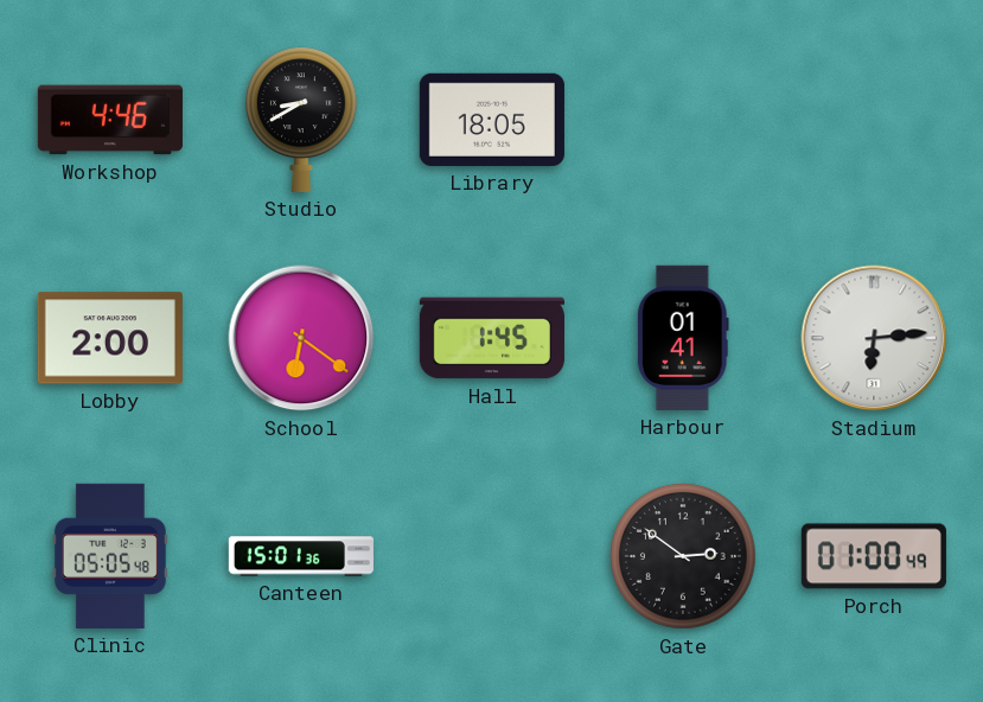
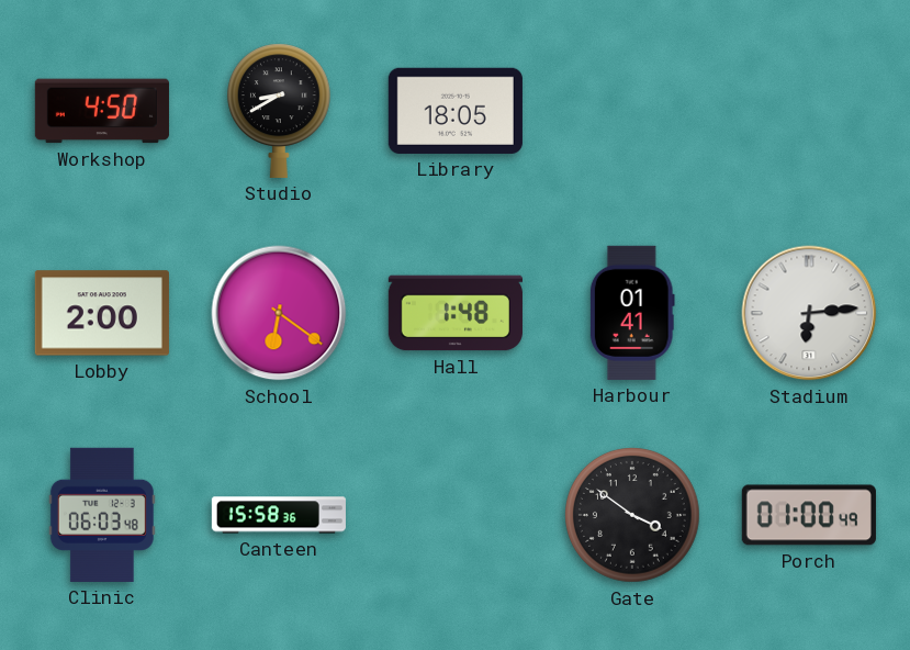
Workshop: 4:46 -> 4:50 (102, 111)
Hall: 1:45 -> 1:48 (456, 313)
Clinic: 05:05 -> 06:03 (102, 515)
Canteen: 15:01 -> 15:58 (279, 515)
Gate: 2:51 -> 3:51 (633, 516)
